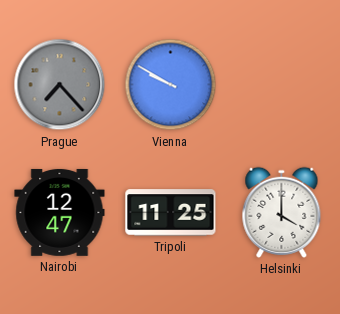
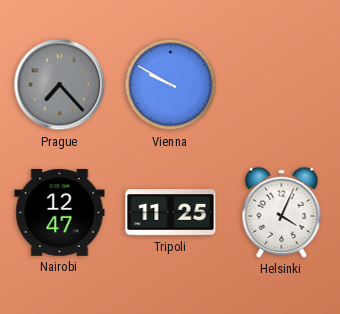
Helsinki: 4:00 -> 4:04 (282, 212)
